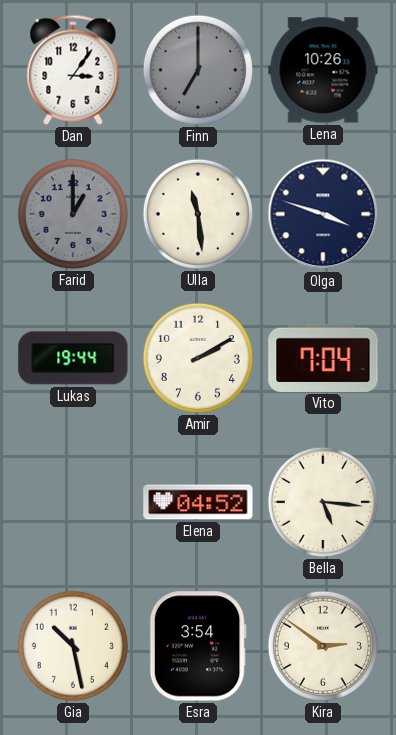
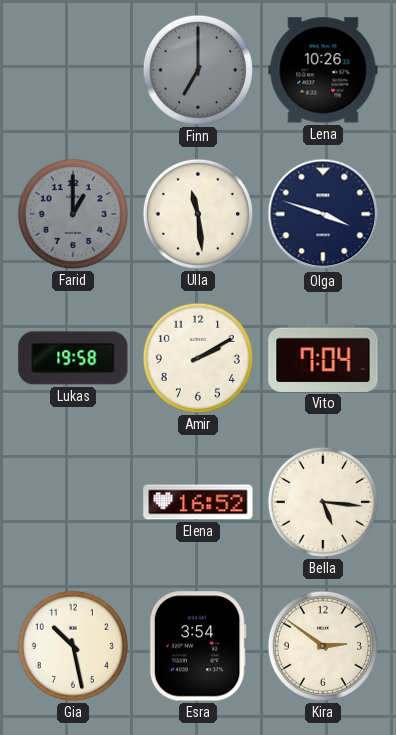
Dan: 3:06 -> none (73, 70)
Lukas: 19:44 -> 19:58 (73, 358)
Elena: 04:52 -> 16:52 (198, 502)
